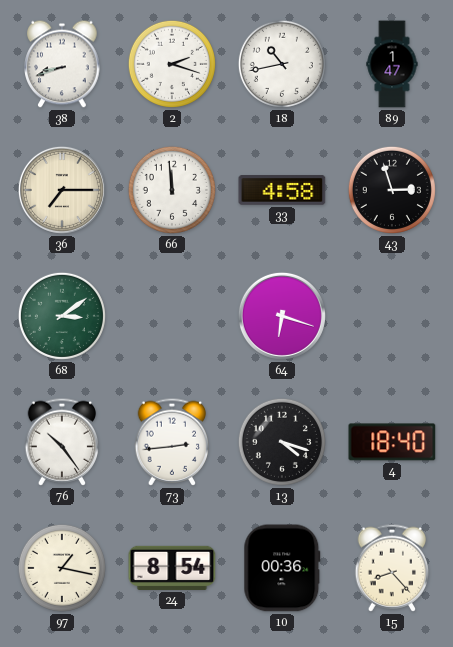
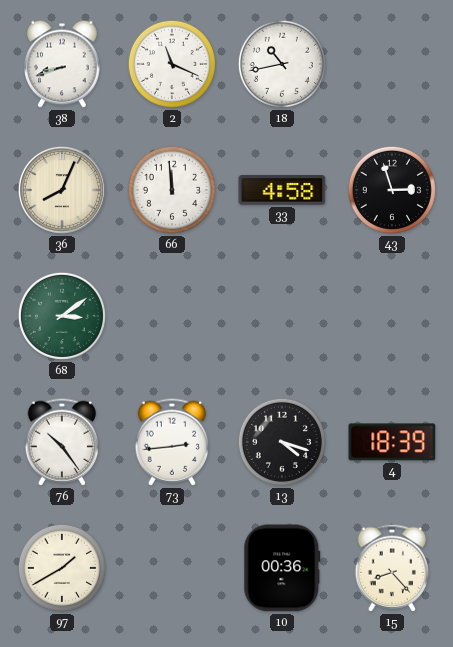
2: 2:18 -> 11:19 (172, 64)
89: 1:47 -> none (392, 64)
36: 7:15 -> 8:04 (62, 190)
64: 6:18 -> none (282, 316)
4: 18:40 -> 18:39 (392, 442)
97: 1:17 -> 1:40 (62, 568)
24: 8:54 -> none (172, 568)
